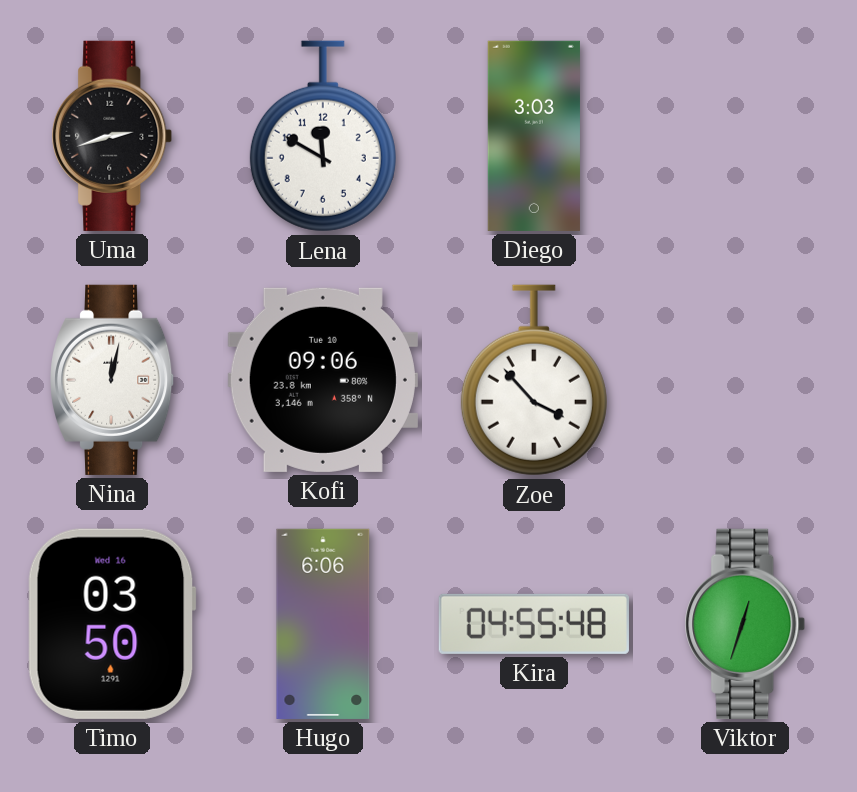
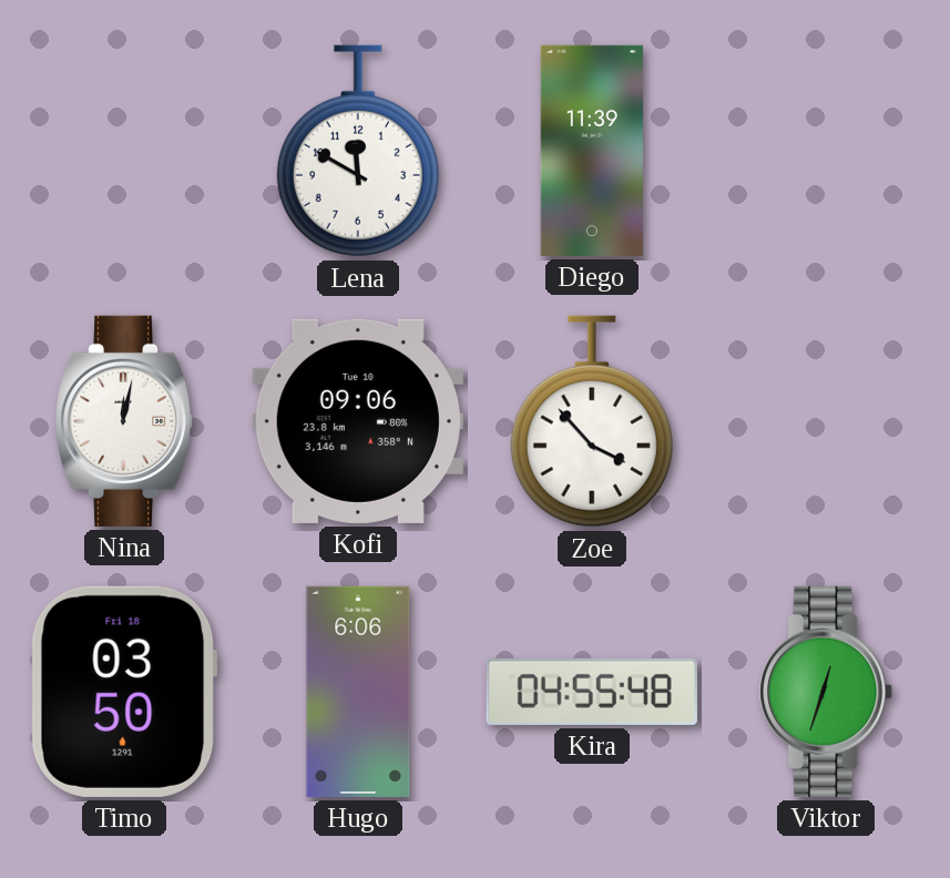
Uma: 2:42 -> none (112, 136)
Diego: 3:03 -> 11:39 (592, 151)
Timo date: Wed 16 -> Fri 18 (124, 692)
